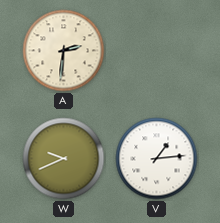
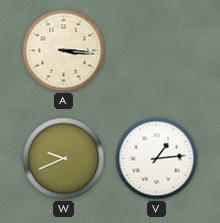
A: 2:31 -> 3:16 (64, 51)
